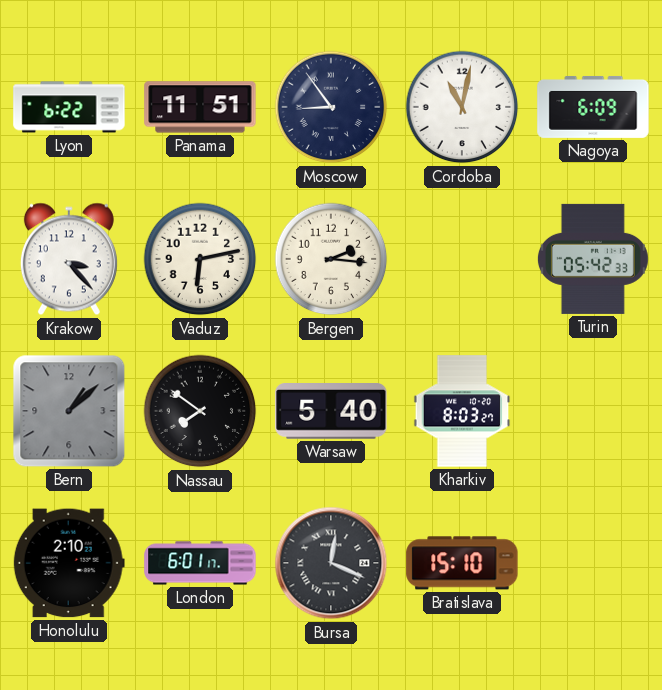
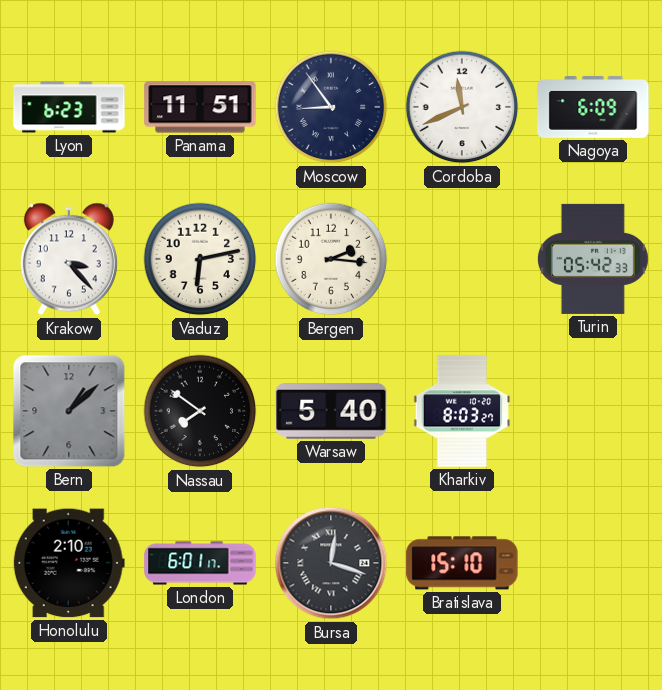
Lyon: 6:22 -> 6:23 (69, 107)
Cordoba: 11:02 -> 11:41 (462, 107)
Bursa: 12:19 -> 12:18 (331, 563)
